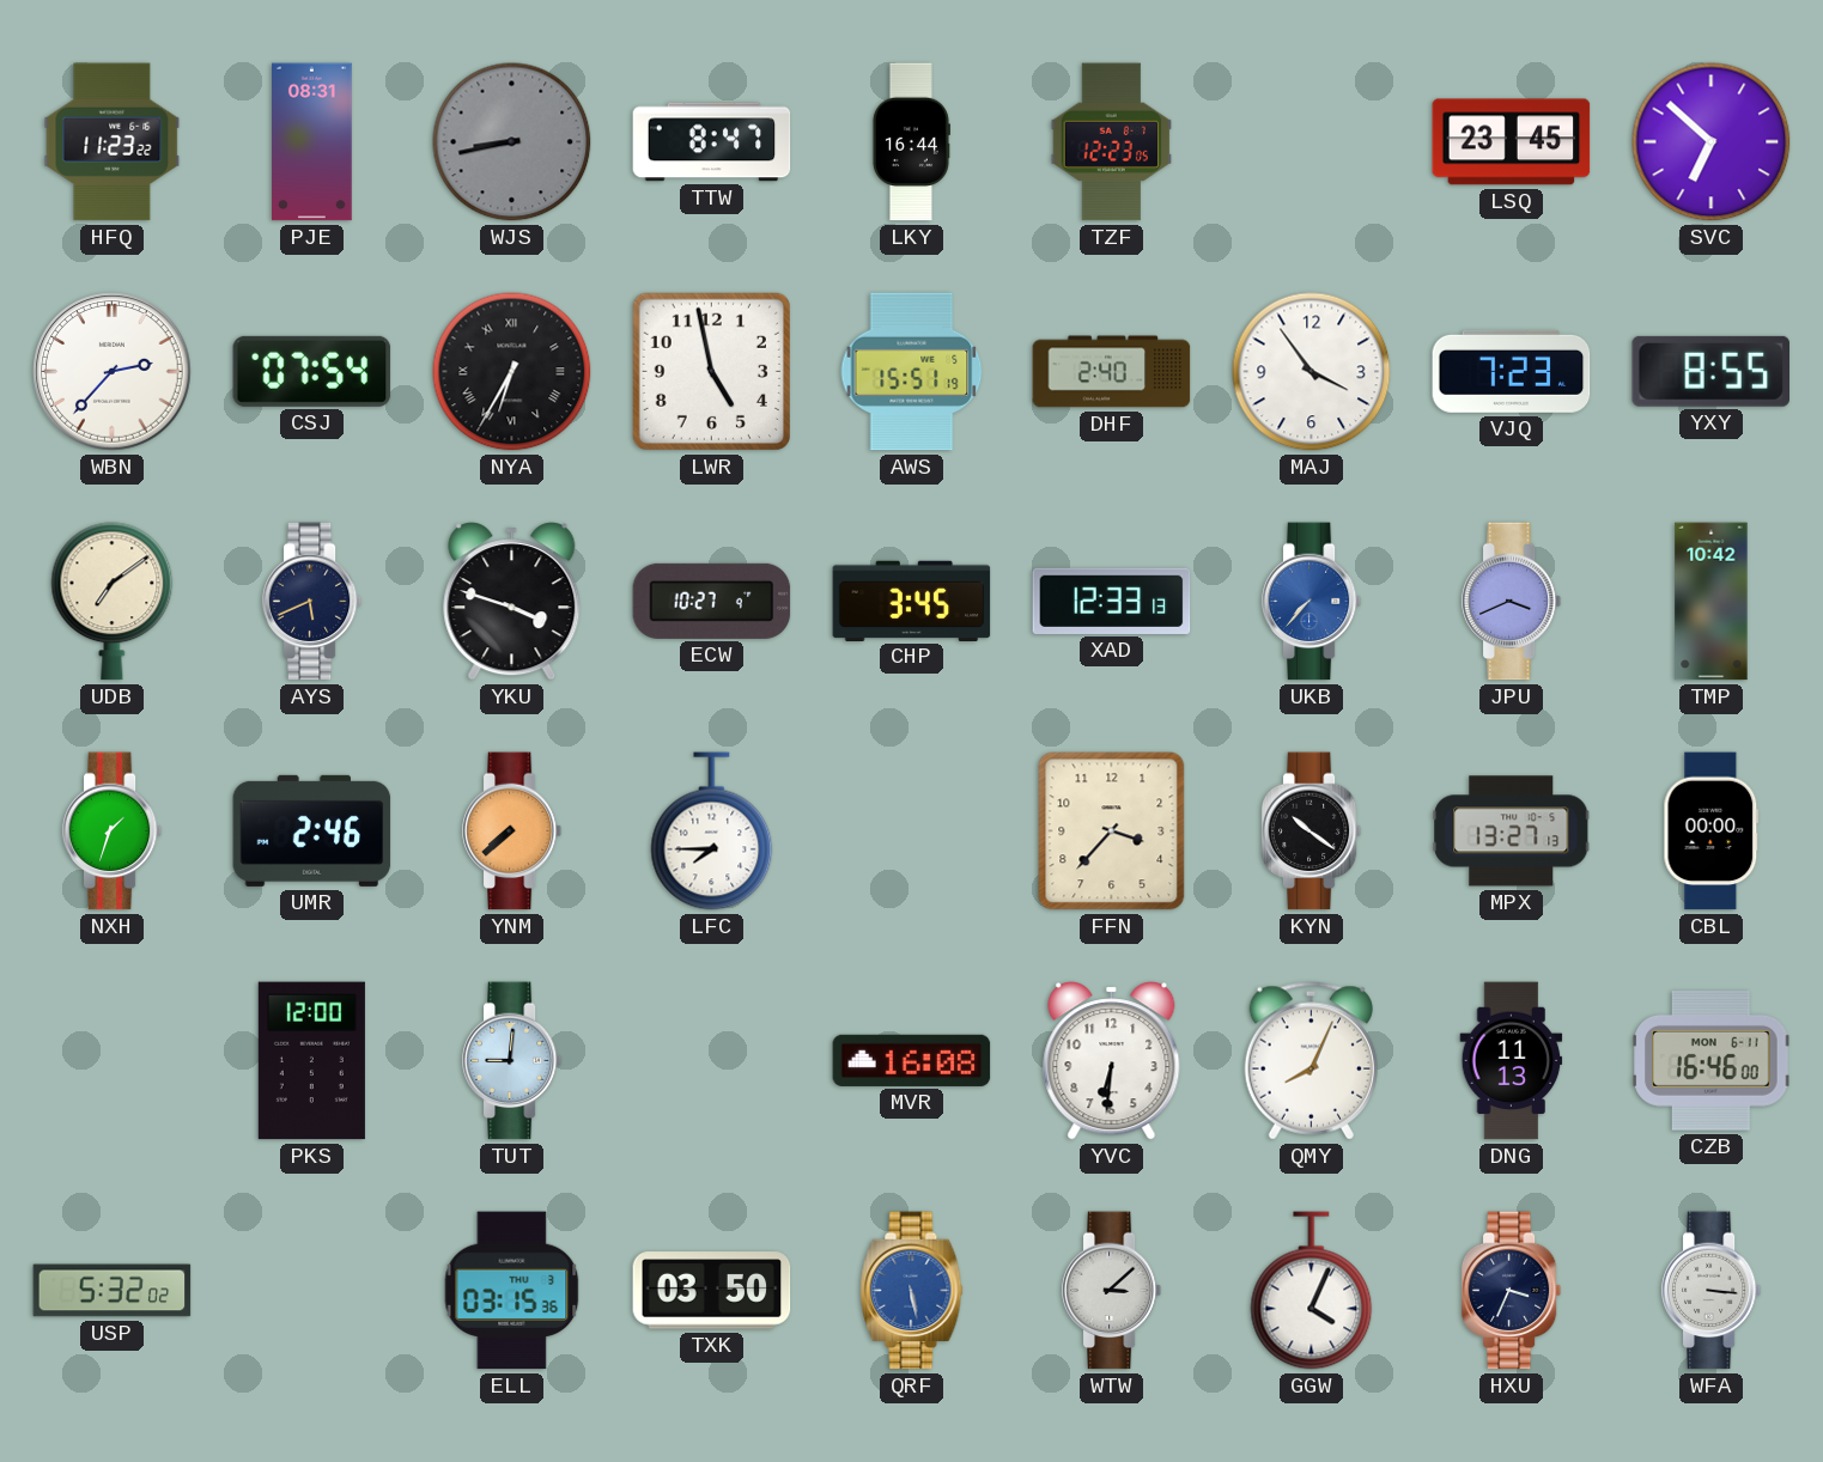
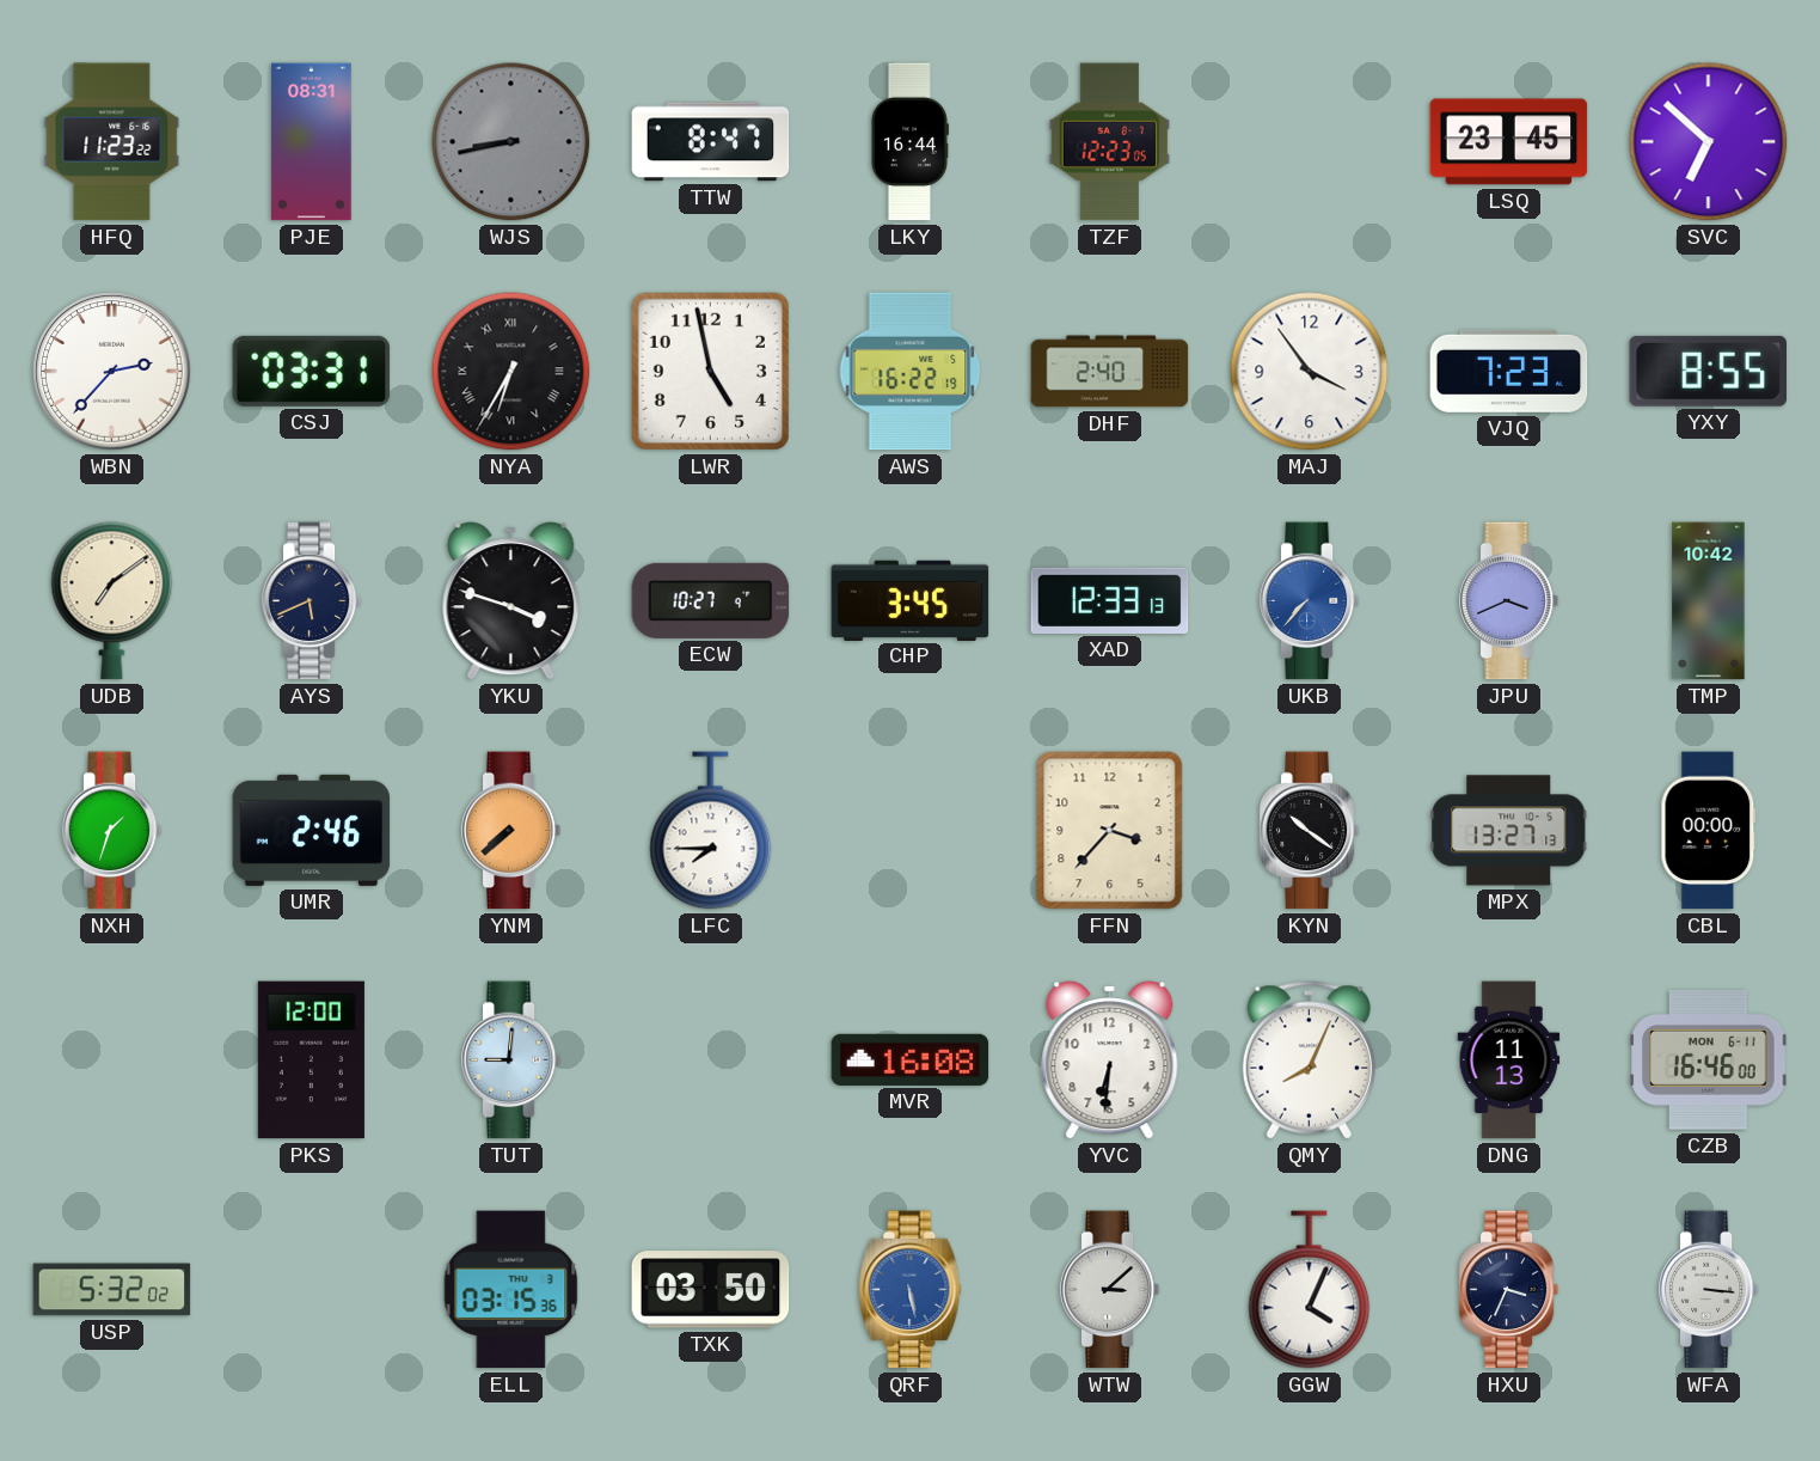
CSJ: 07:54 -> 03:31 (312, 371)
AWS: 15:51 -> 16:22 (911, 372)
